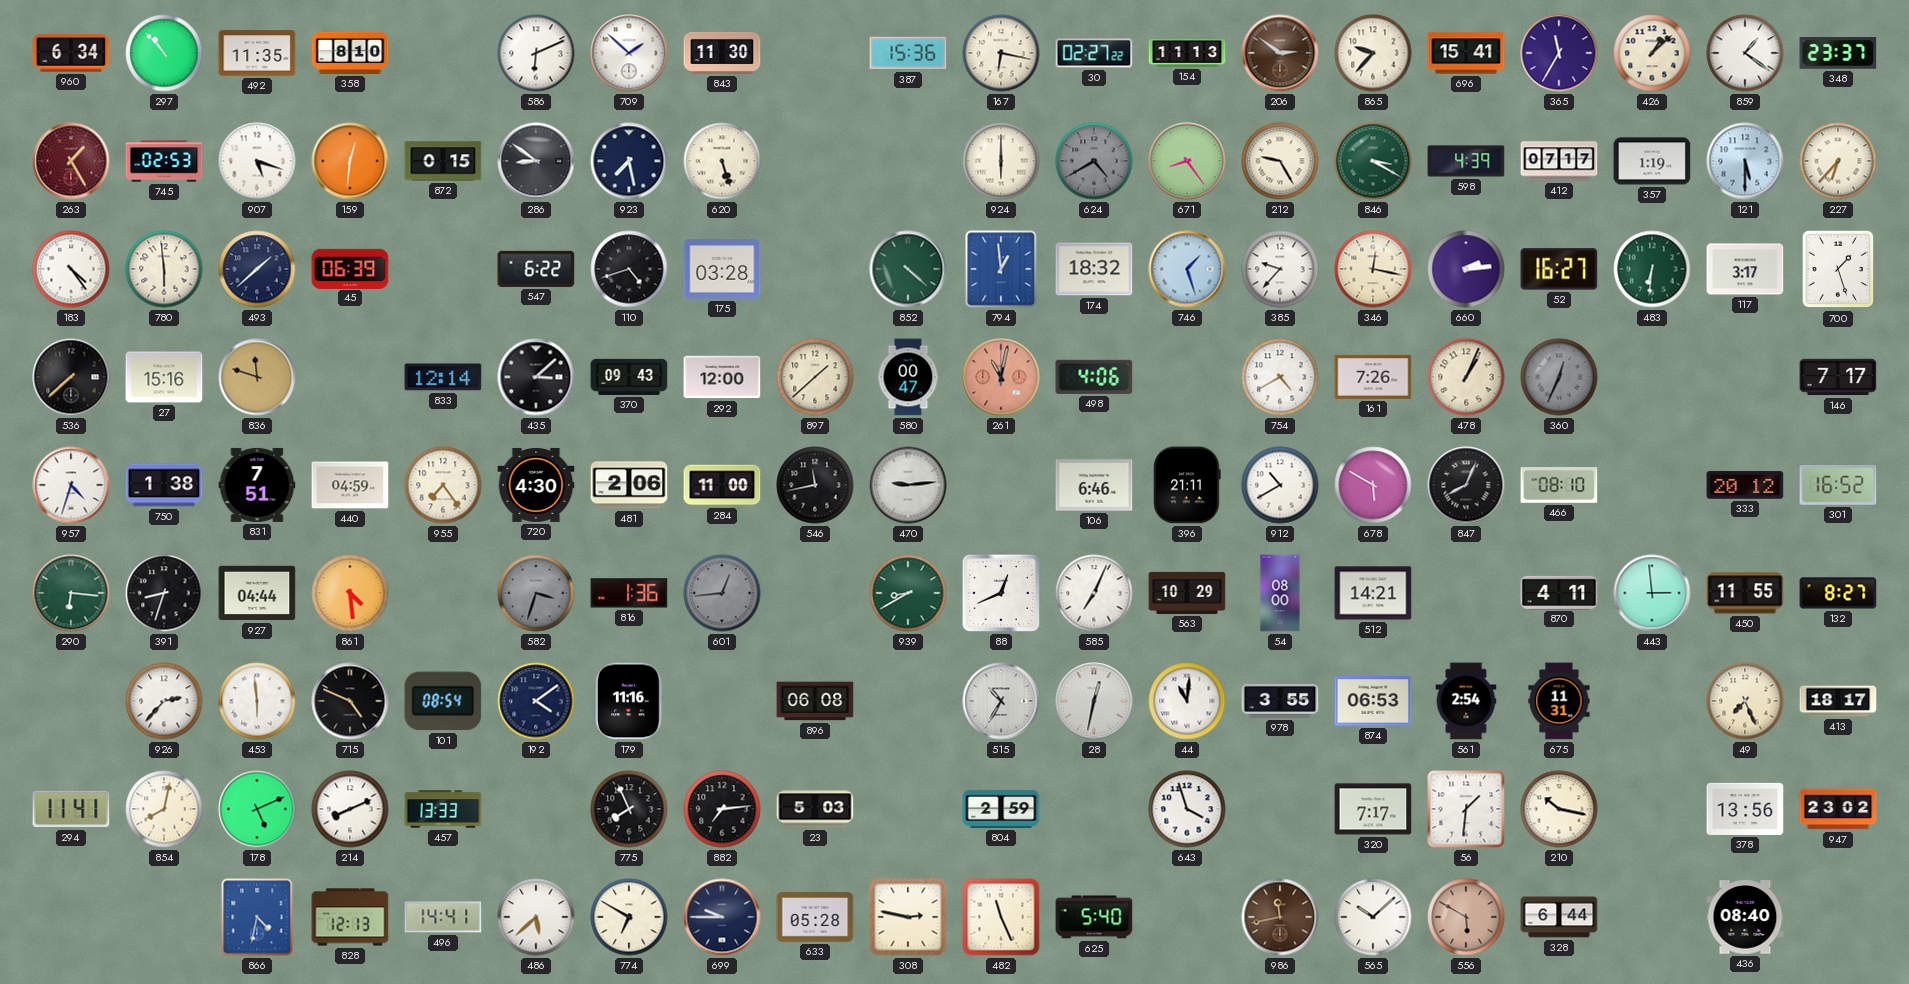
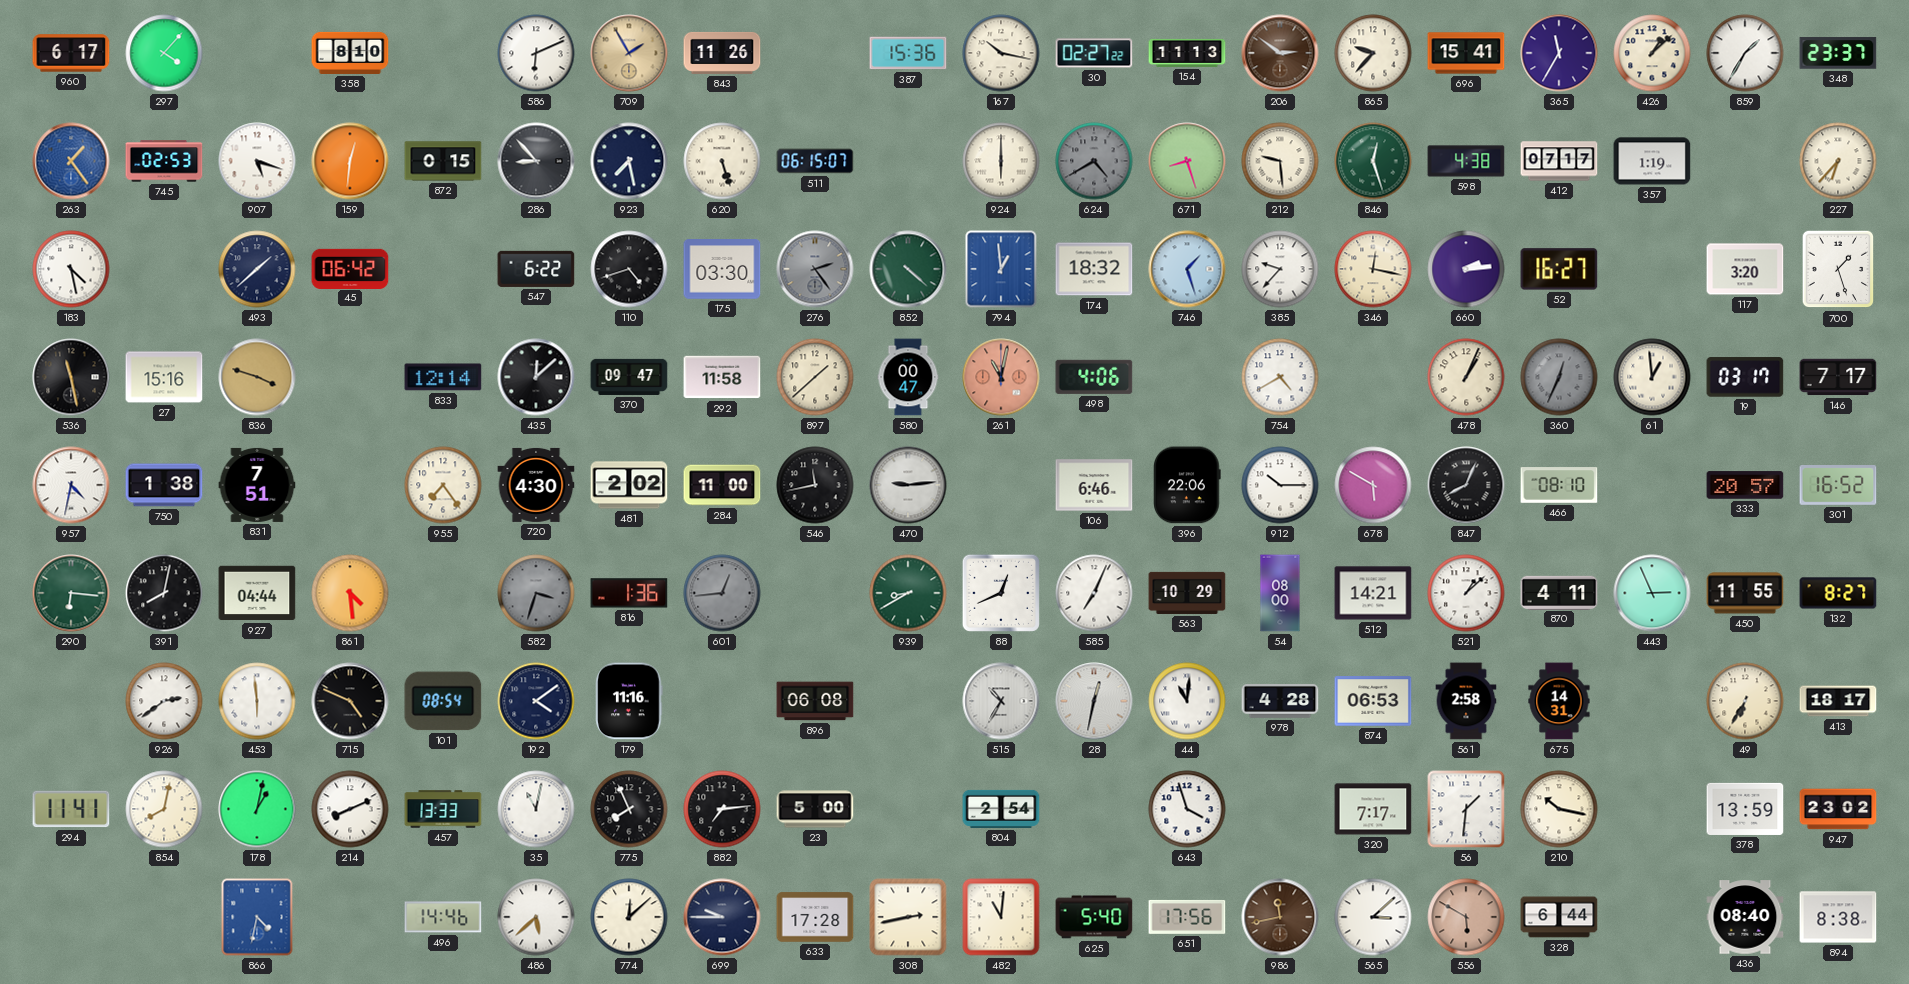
960: 6:34 -> 6:17 (71, 53)
297: 10:53 -> 4:07 (164, 53)
492: 11:35 -> none (257, 53)
709: 1:52 -> 1:55 (629, 53)
709 dial: white -> champagne (629, 53)
843: 11:30 -> 11:26 (722, 53)
167: 6:17 -> 10:17 (1001, 53)
859: 1:21 -> 1:35 (1745, 53)
263: 1:25 -> 1:24 (71, 161)
263 dial: burgundy -> blue (71, 161)
286: 8:51 -> 8:53 (536, 161)
511: none -> 06:15 (815, 161)
671: 8:24 -> 8:27 (1187, 161)
212: 9:25 -> 9:29 (1280, 161)
846: 3:20 -> 12:27 (1373, 161)
598: 4:39 -> 4:38 (1466, 161)
121: 5:30 -> none (1745, 161)
183: 4:24 -> 4:28 (71, 269)
780: 5:59 -> none (164, 269)
45: 06:39 -> 06:42 (350, 268)
175: 03:28 -> 03:30 (722, 269)
276: none -> 2:24 (815, 269)
483: 6:31 -> none (1652, 269)
117: 3:17 -> 3:20 (1745, 269)
536: 7:38 -> 11:28 (71, 377)
836: 11:48 -> 3:48 (257, 377)
435: 3:08 -> 12:08 (536, 377)
370: 09:43 -> 09:47 (629, 377)
292: 12:00 -> 11:58 (722, 377)
161: 7:26 -> none (1373, 377)
61: none -> 12:59 (1652, 377)
19: none -> 03:17 (1745, 377)
957: 4:33 -> 4:32 (71, 485)
440: 04:59 -> none (350, 485)
481: 2:06 -> 2:02 (629, 485)
396: 21:11 -> 22:06 (1188, 485)
912: 10:40 -> 10:15 (1280, 485)
333: 20:12 -> 20:57 (1745, 485)
391: 8:33 -> 8:02 (164, 593)
521: none -> 1:08 (1466, 593)
443: 2:59 -> 2:56 (1652, 593)
926: 2:37 -> 2:39 (164, 701)
978: 3:55 -> 4:28 (1280, 702)
561: 2:54 -> 2:58 (1466, 701)
675: 11:31 -> 14:31 (1559, 701)
49: 7:26 -> 6:35 (1745, 701)
178: 5:11 -> 1:02 (257, 809)
35: none -> 11:02 (536, 809)
23: 5:03 -> 5:00 (815, 809)
804: 2:59 -> 2:54 (1001, 809)
378: 13:56 -> 13:59 (1745, 809)
828: 12:13 -> none (350, 917)
496: 14:41 -> 14:46 (443, 917)
774: 6:50 -> 12:08 (629, 917)
633: 05:28 -> 17:28 (815, 917)
308: 2:47 -> 2:43 (908, 917)
482: 11:26 -> 11:01 (1001, 917)
651: none -> 17:56 (1187, 917)
565: 10:08 -> 3:08 (1373, 917)
894: none -> 8:38 (1838, 917)
